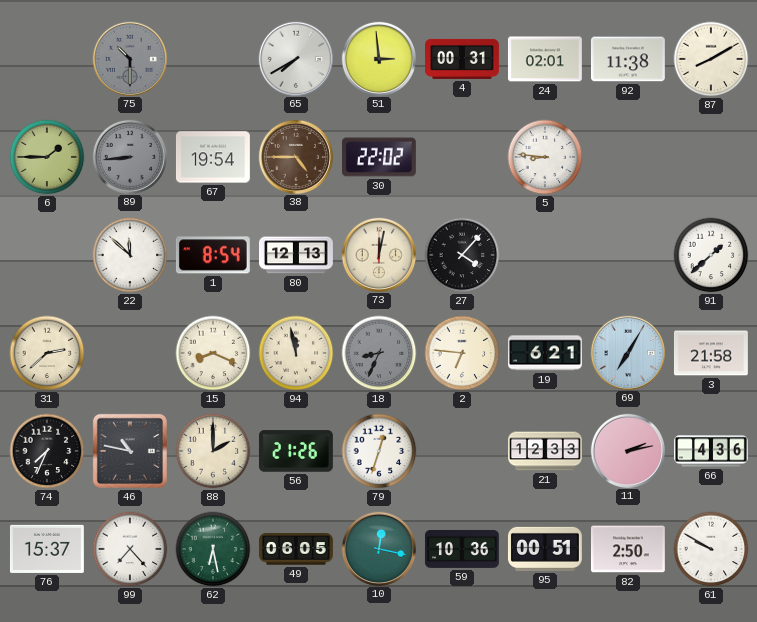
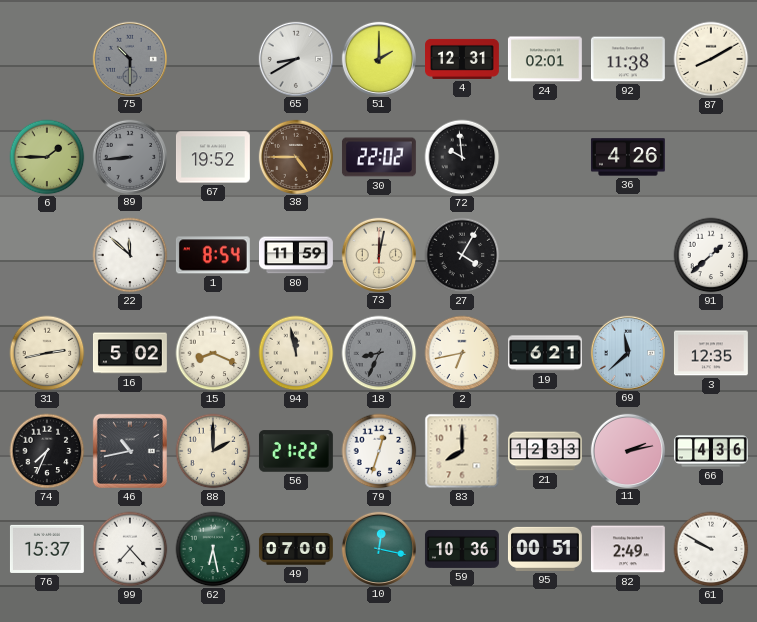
65: 7:40 -> 8:40 (295, 58)
51: 2:59 -> 2:00 (378, 58)
4: 00:31 -> 12:31 (463, 59)
67: 19:54 -> 19:52 (213, 157)
72: none -> 9:59 (462, 157)
5: 8:46 -> none (545, 157)
36: none -> 4:26 (628, 157)
80: 12:13 -> 11:59 (297, 255)
27: 4:07 -> 4:05 (462, 255)
31: 2:38 -> 2:43 (47, 353)
16: none -> 5:02 (130, 353)
2: 6:46 -> 6:43 (462, 353)
69: 7:05 -> 11:38 (627, 352)
3: 21:58 -> 12:35 (711, 353)
46: 10:47 -> 10:43 (130, 451)
56: 21:26 -> 21:22 (296, 451)
83: none -> 8:00 (462, 451)
49: 06:05 -> 07:00 (296, 549)
82: 2:50 -> 2:49 (628, 549)
